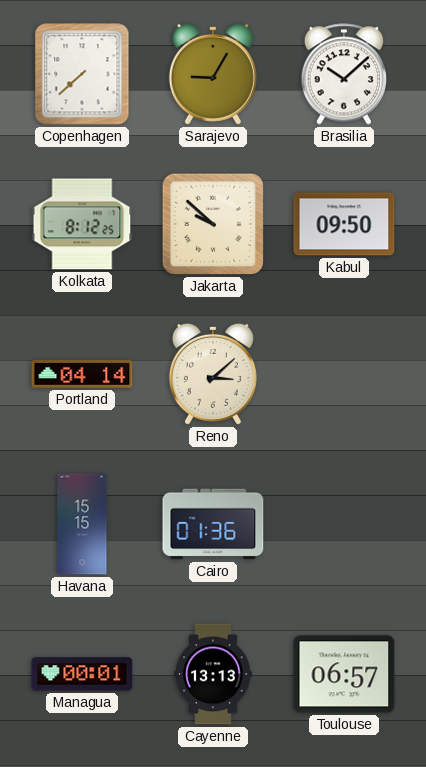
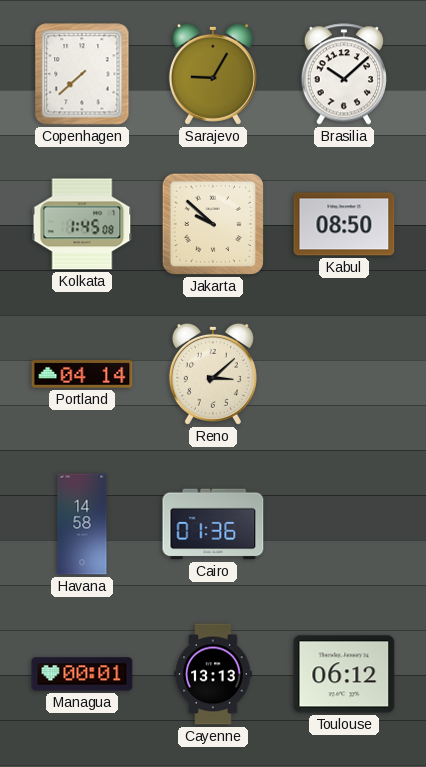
Kolkata: 8:12 -> 1:45 (82, 224)
Kabul: 09:50 -> 08:50 (344, 224)
Havana: 15:15 -> 14:58 (82, 524)
Toulouse: 06:57 -> 06:12 (344, 674)
